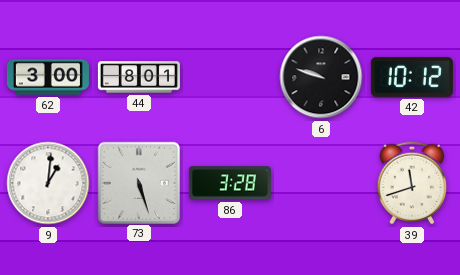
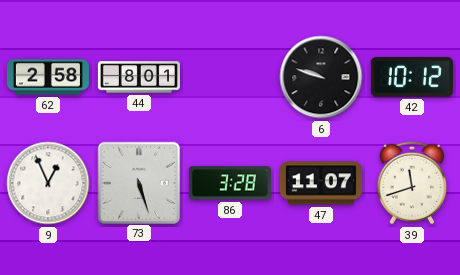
62: 3:00 -> 2:58 (48, 77)
9: 1:01 -> 12:56 (48, 183)
47: none -> 11:07 (321, 183)
